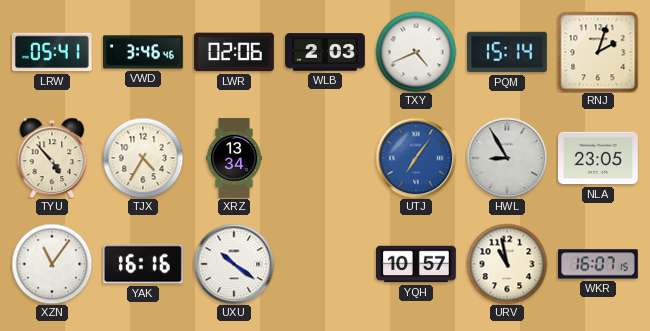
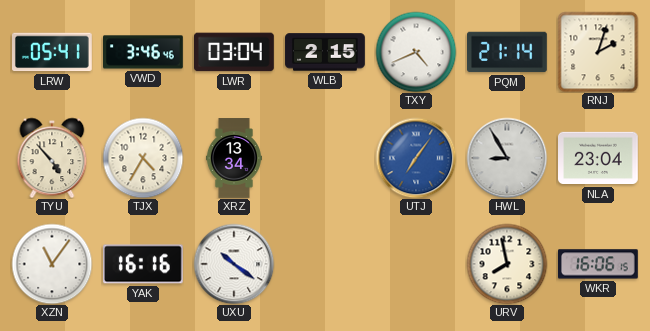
LWR: 02:06 -> 03:04 (235, 52)
WLB: 2:03 -> 2:15 (325, 52)
PQM: 15:14 -> 21:14 (508, 52)
NLA: 23:05 -> 23:04 (599, 158)
YQH: 10:57 -> none (417, 264)
URV: 10:58 -> 7:58 (507, 264)
WKR: 16:07 -> 16:06 (599, 264)
